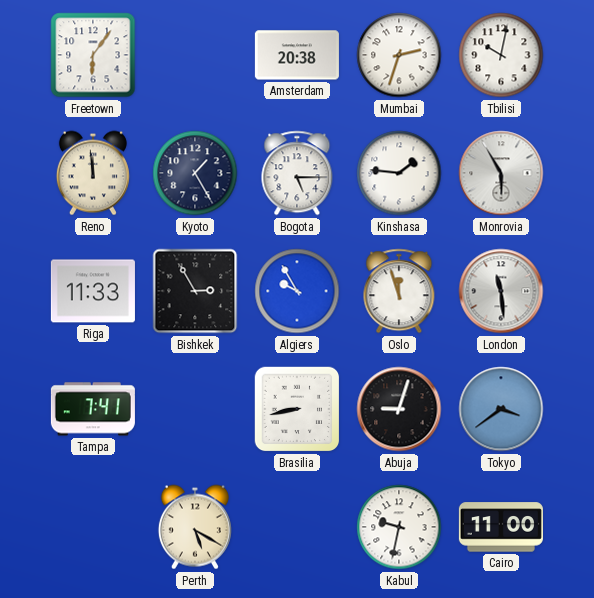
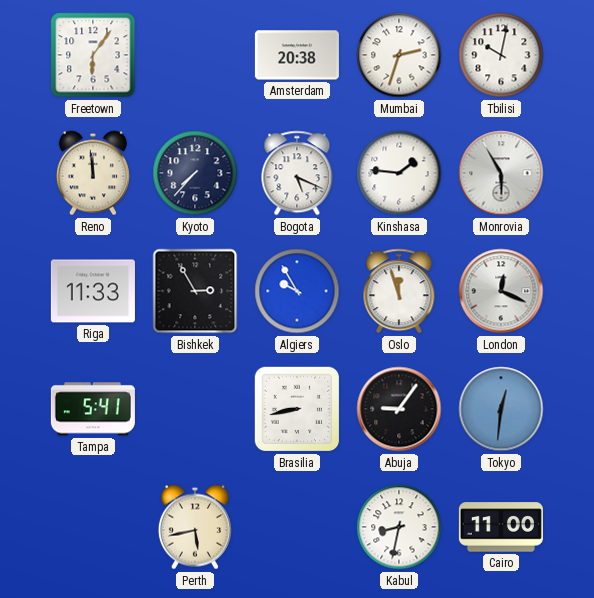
Kyoto: 1:25 -> 7:37 (195, 173)
Bogota: 5:15 -> 5:19 (297, 173)
London: 11:29 -> 12:19 (501, 291)
Tampa: 7:41 -> 5:41 (93, 409)
Abuja: 9:03 -> 9:06 (399, 409)
Tokyo: 3:39 -> 12:31 (501, 409)
Perth: 5:20 -> 5:43 (195, 527)
Kabul: 9:32 -> 8:32 (399, 527)
